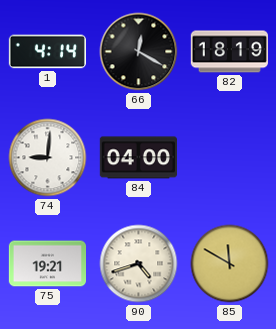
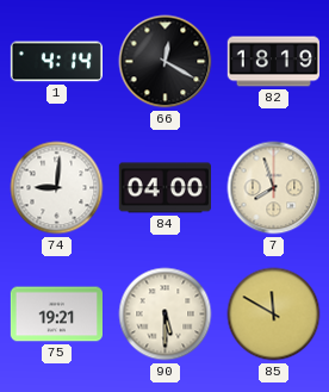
7: none -> 7:57 (274, 188)
90: 4:42 -> 5:30 (166, 315)
